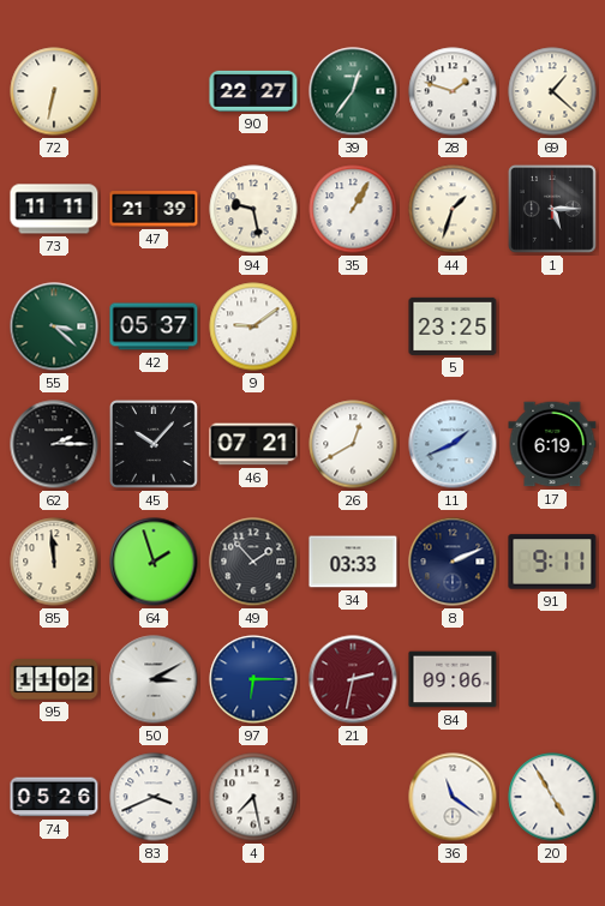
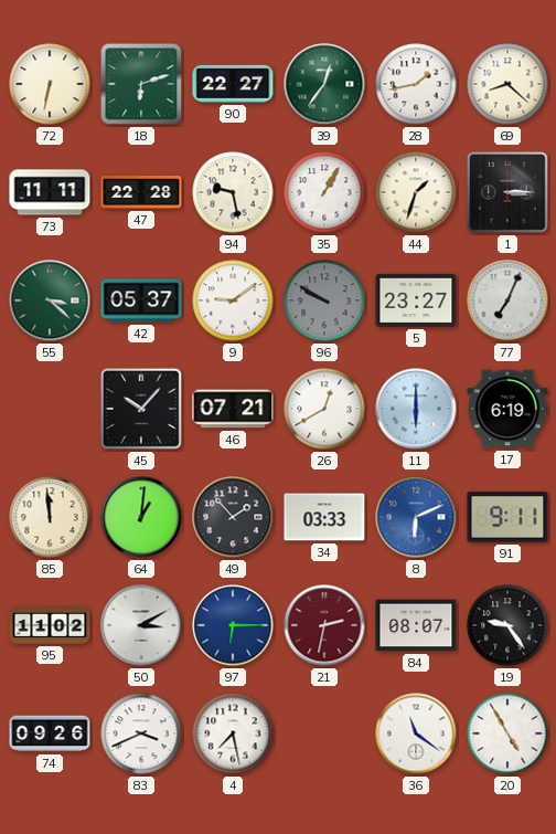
18: none -> 6:12 (141, 84)
28: 1:48 -> 1:43 (416, 84)
69: 1:22 -> 8:22 (507, 84)
47: 21:39 -> 22:28 (141, 192)
1: 5:15 -> 3:15 (507, 192)
96: none -> 9:50 (324, 300)
5: 23:25 -> 23:27 (416, 300)
77: none -> 7:04 (507, 300)
62: 2:15 -> none (54, 444)
11: 1:41 -> 6:00 (416, 409)
64: 1:57 -> 1:01 (141, 517)
8: 2:11 -> 6:11 (416, 517)
8 dial: navy -> blue (416, 517)
84: 09:06 -> 08:07 (416, 625)
19: none -> 9:24 (507, 625)
74: 05:26 -> 09:26 (50, 733)
